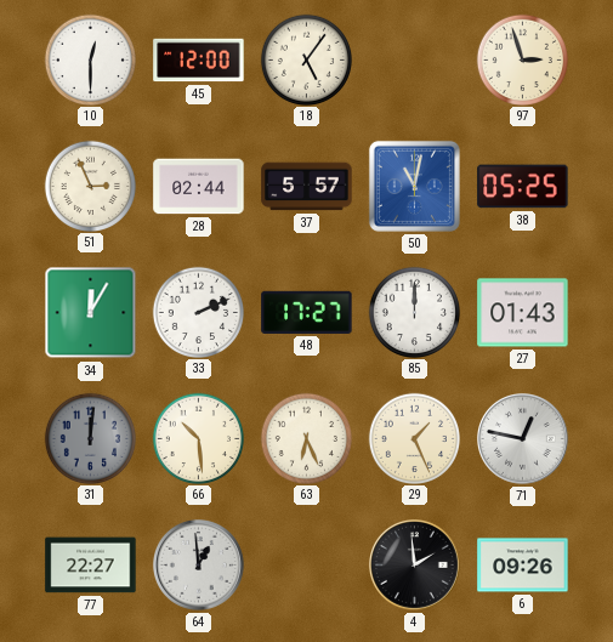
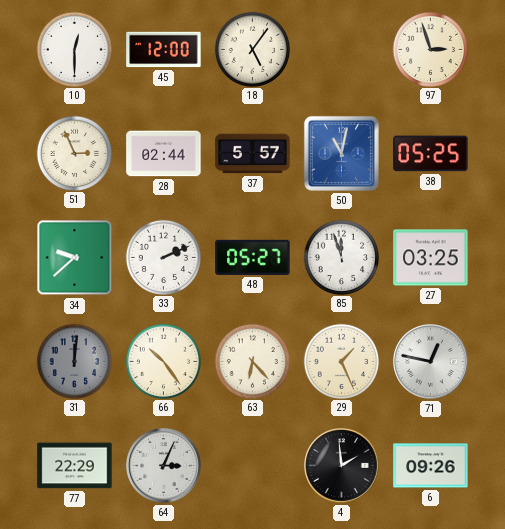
34: 12:05 -> 9:38 (75, 258)
48: 17:27 -> 05:27 (253, 257)
85: 12:00 -> 11:57 (341, 257)
27: 01:43 -> 03:25 (431, 258)
66: 10:29 -> 10:24 (163, 361)
63: 6:26 -> 6:23 (252, 361)
77: 22:27 -> 22:29 (75, 466)
64: 12:59 -> 3:04 (164, 466)
